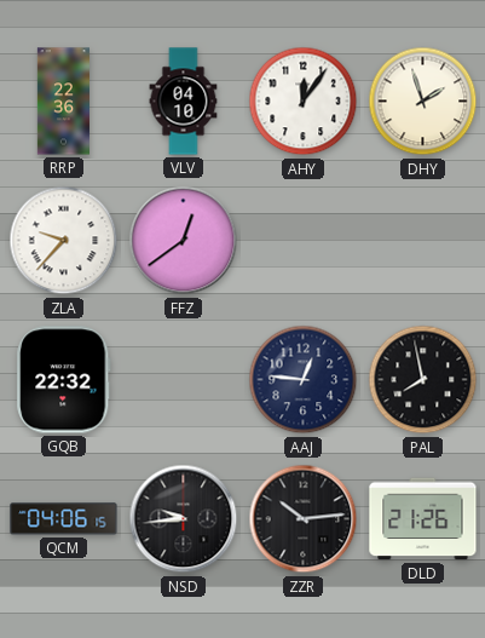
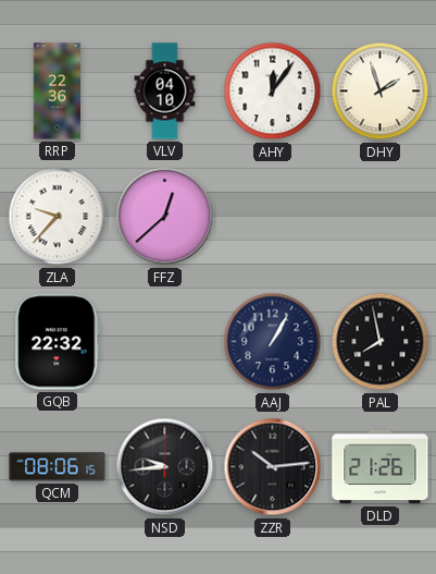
FFZ: 12:39 -> 12:38 (165, 217)
AAJ: 12:46 -> 1:05 (273, 342)
QCM: 04:06 -> 08:06 (58, 467)
